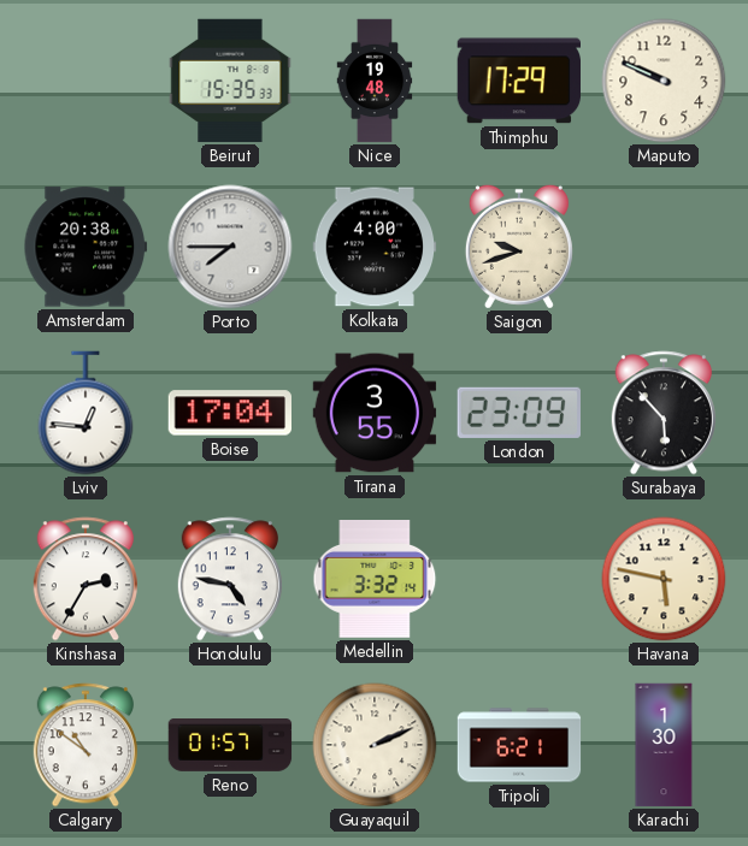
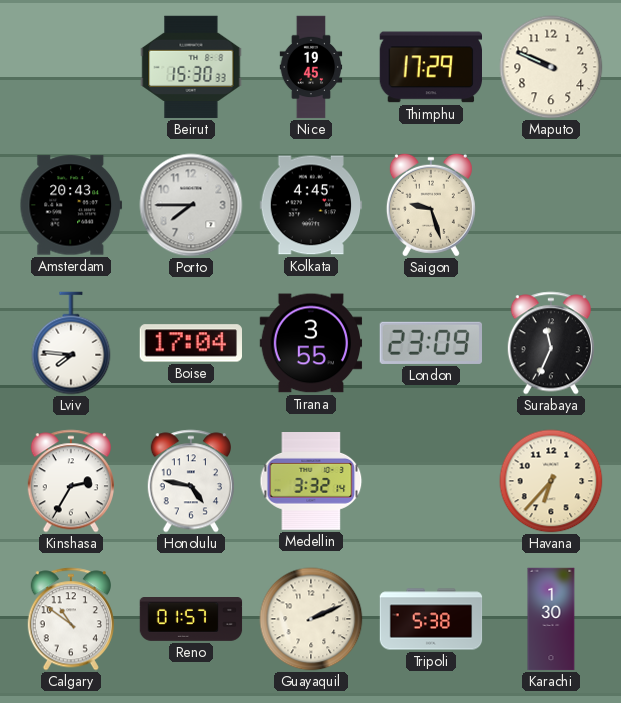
Beirut: 15:35 -> 15:30 (191, 67)
Nice: 19:48 -> 19:45 (311, 67)
Amsterdam: 20:38 -> 20:43 (71, 205)
Kolkata: 4:00 -> 4:45 (311, 205)
Saigon: 9:42 -> 9:27 (431, 205)
Lviv: 12:46 -> 7:46 (71, 343)
Surabaya: 5:53 -> 11:34 (551, 343)
Havana: 5:47 -> 6:37 (551, 481)
Tripoli: 6:21 -> 5:38 (431, 619)
